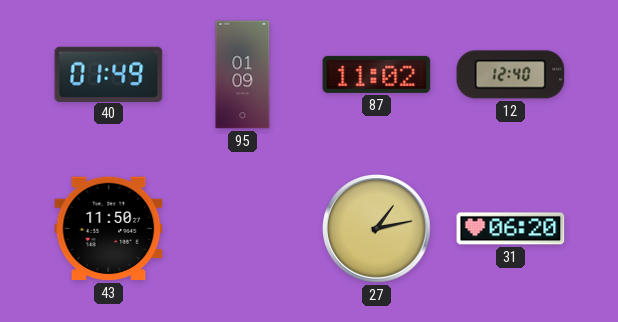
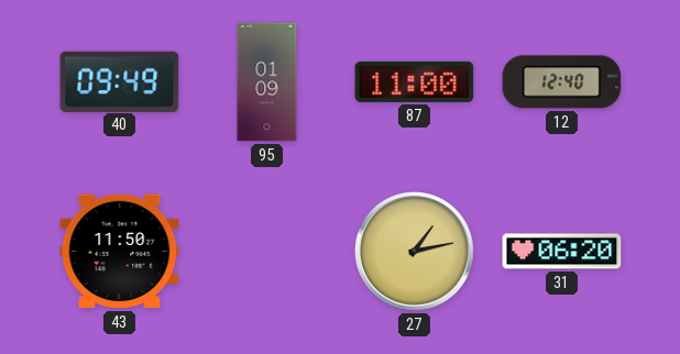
40: 01:49 -> 09:49 (120, 81)
87: 11:02 -> 11:00 (415, 81)
